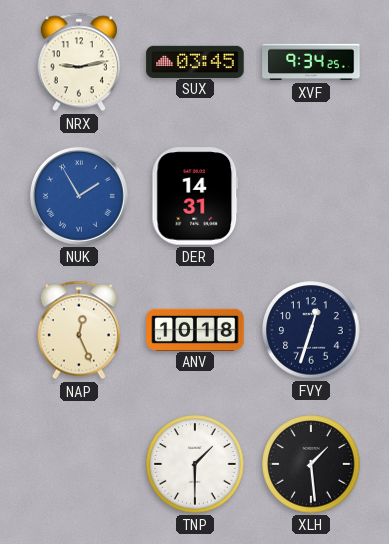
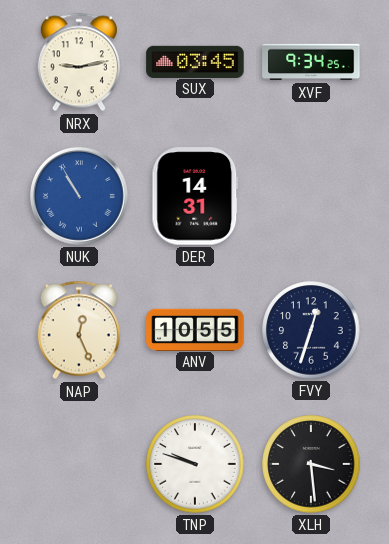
NUK: 1:55 -> 10:55 (79, 196)
ANV: 10:18 -> 10:55 (195, 329)
TNP: 1:30 -> 9:48 (195, 464)
XLH: 1:29 -> 3:29 (311, 464)
